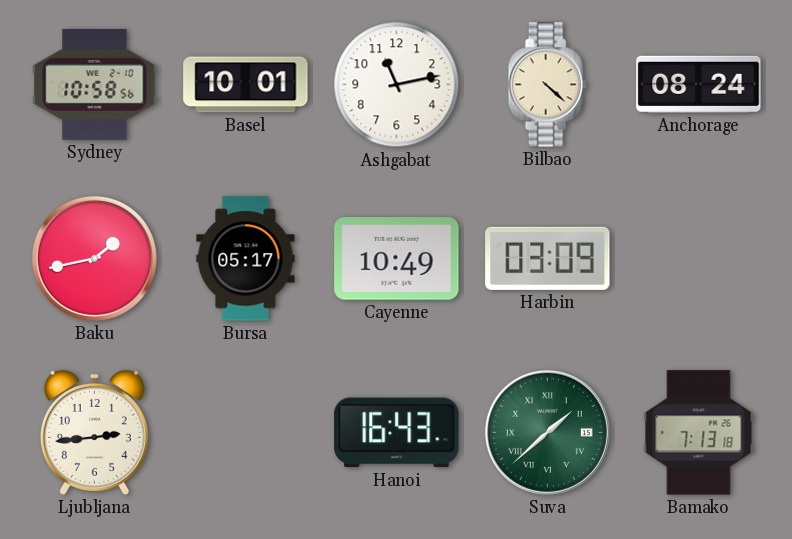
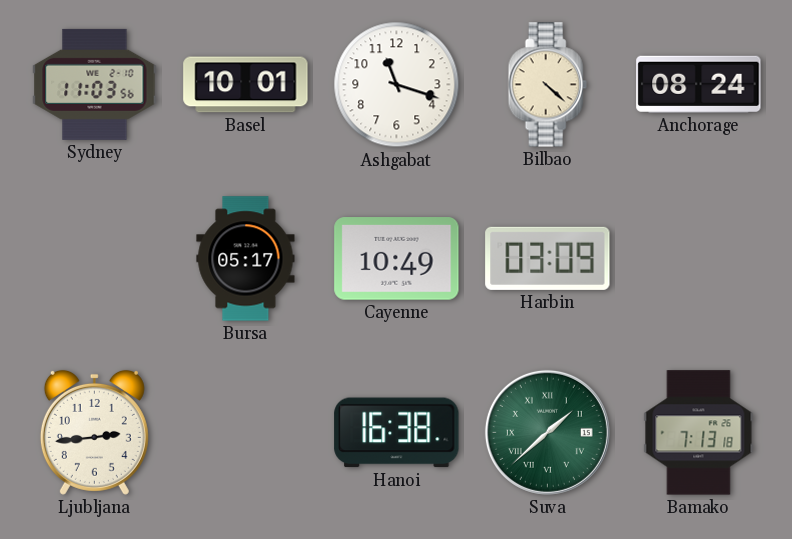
Sydney: 10:58 -> 11:03 (95, 84)
Ashgabat: 11:13 -> 11:18 (397, 85)
Baku: 1:43 -> none (94, 258)
Hanoi: 16:43 -> 16:38 (397, 433)
